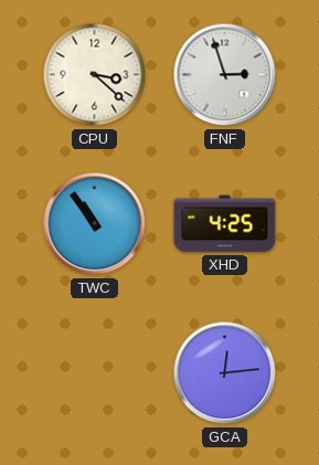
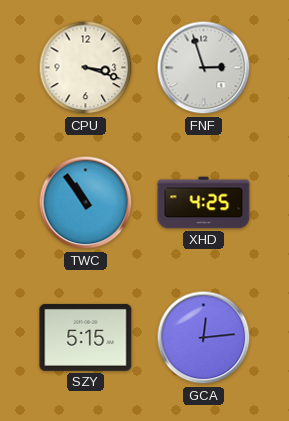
CPU: 3:22 -> 3:18 (86, 68)
SZY: none -> 5:15 (86, 337)
